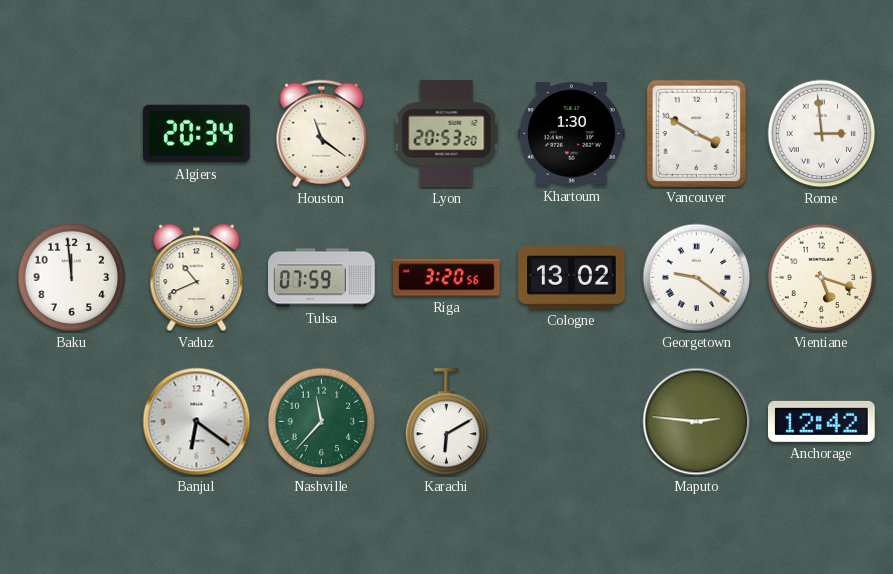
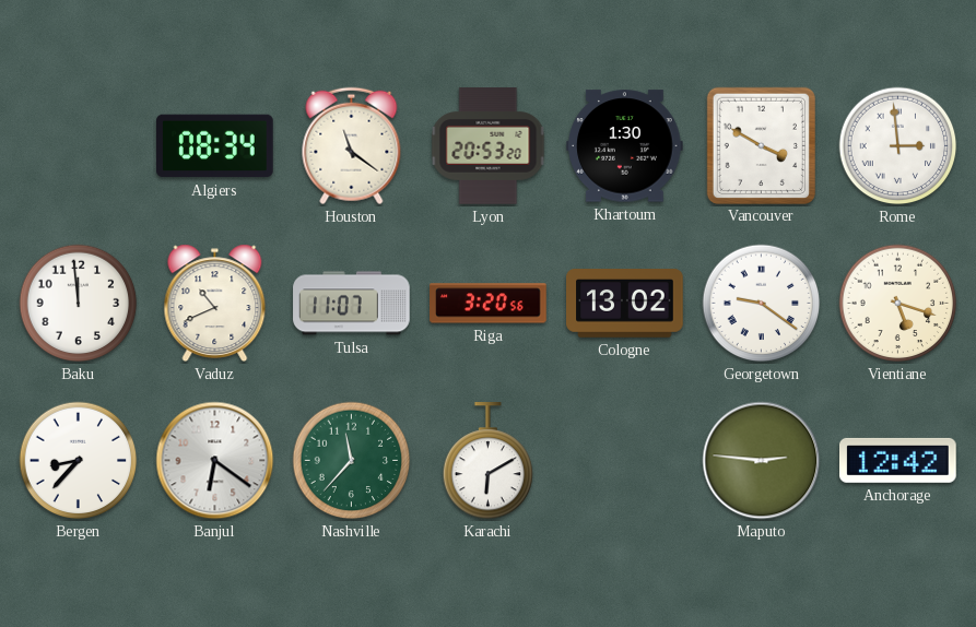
Algiers: 20:34 -> 08:34 (215, 146)
Tulsa: 07:59 -> 11:07 (352, 304)
Bergen: none -> 8:37 (79, 461)
